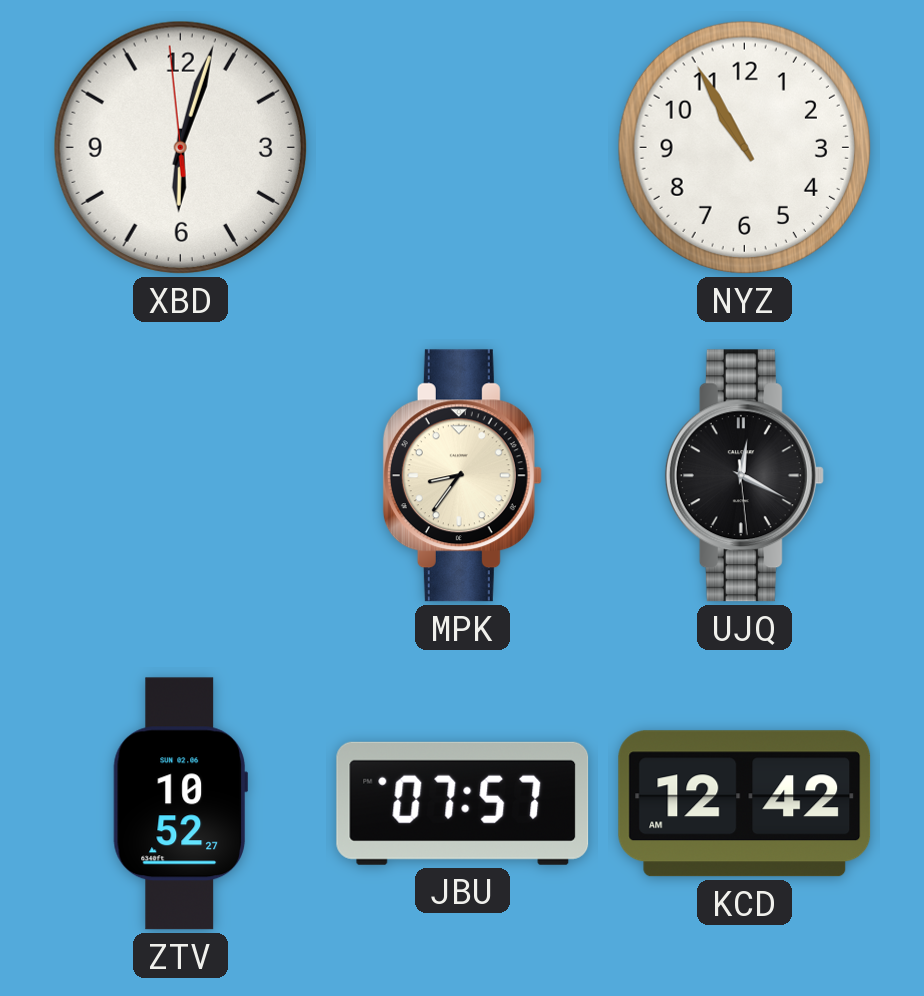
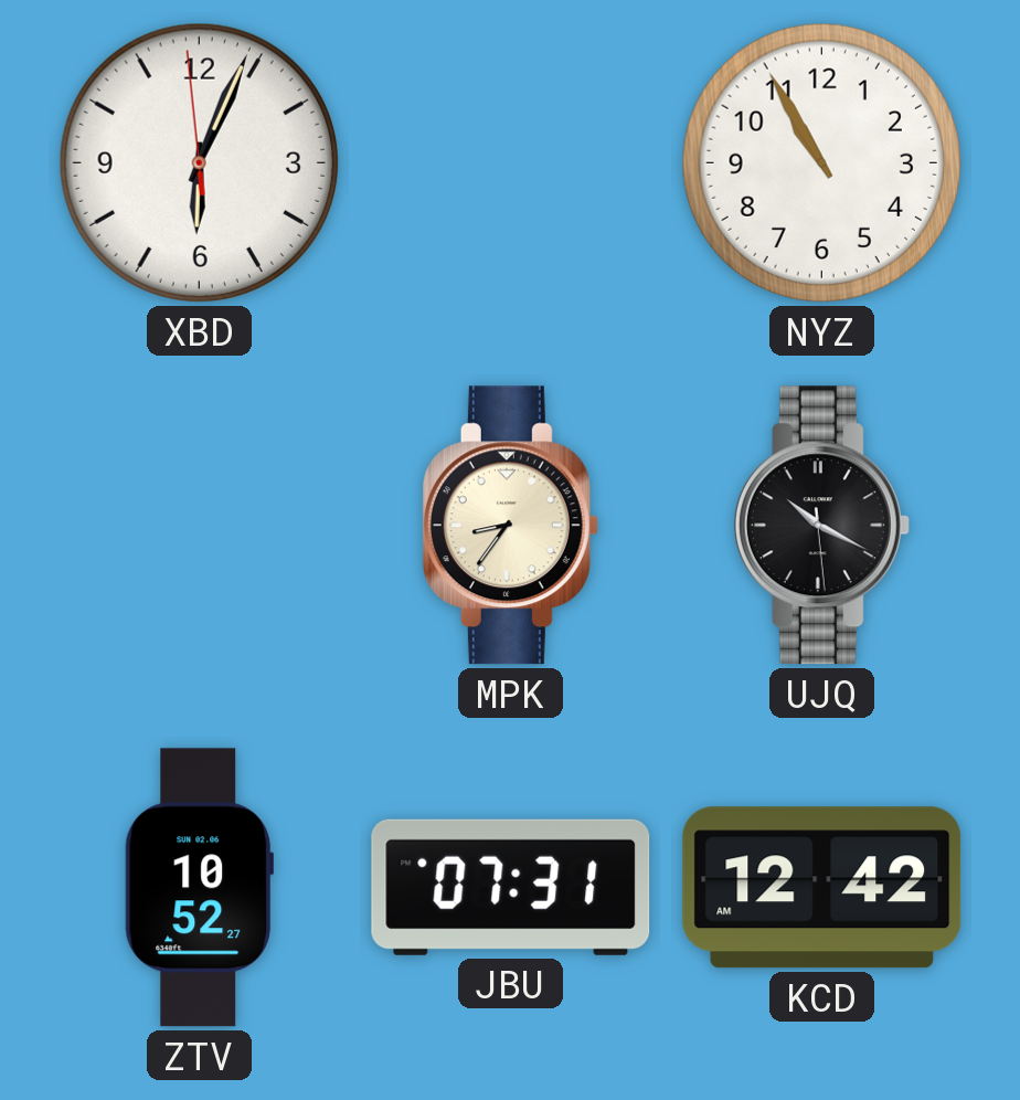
XBD: 6:02 -> 6:03 (199, 162)
UJQ: 12:19 -> 10:19 (821, 526)
JBU: 07:57 -> 07:31 (511, 887)
